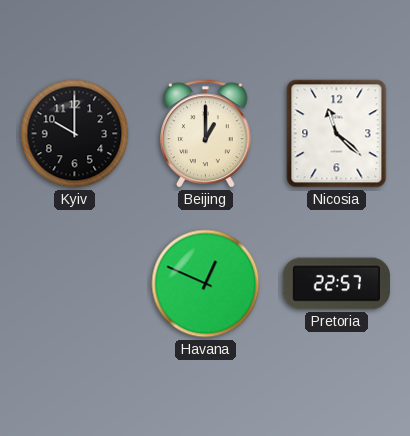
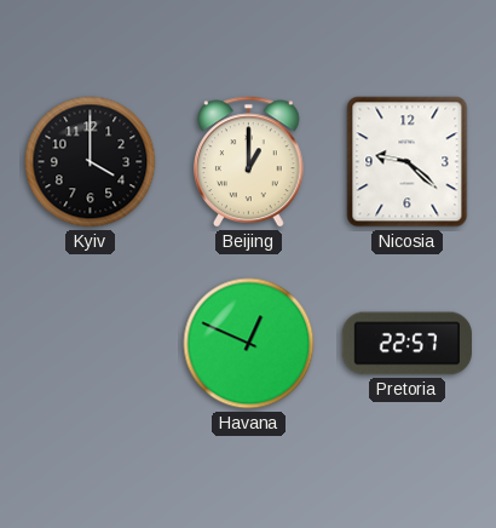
Kyiv: 10:00 -> 4:00 (91, 162)
Nicosia: 11:22 -> 9:22 (408, 162)
